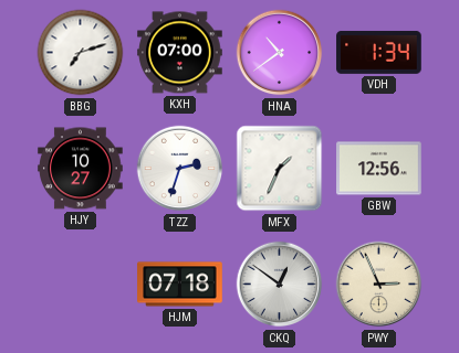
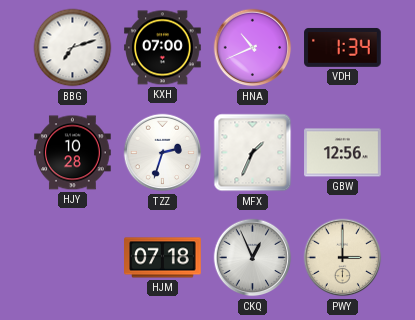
HNA: 10:39 -> 10:41 (253, 48)
HJY: 10:27 -> 10:28 (73, 153)
CKQ: 12:51 -> 12:56 (253, 258)
PWY: 2:56 -> 3:00 (343, 258)
